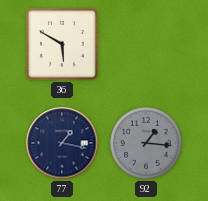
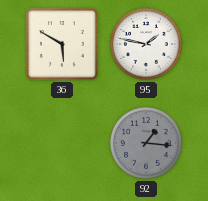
95: none -> 1:47 (147, 45)
77: 1:17 -> none (62, 143)
